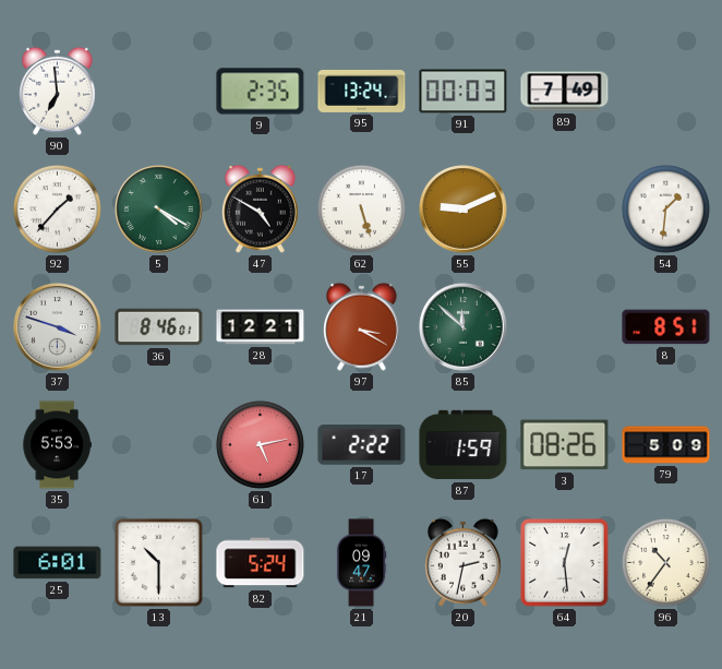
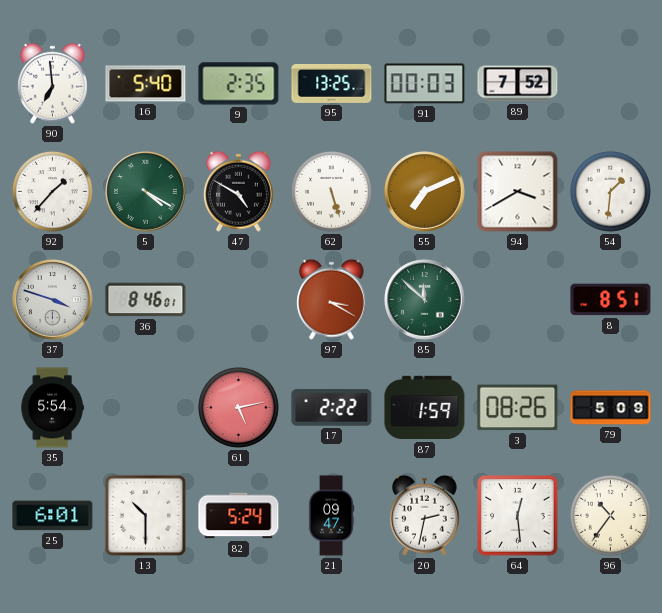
16: none -> 5:40 (146, 84)
95: 13:24 -> 13:25 (332, 83)
89: 7:49 -> 7:52 (518, 84)
55: 9:11 -> 7:11 (425, 192)
94: none -> 3:40 (518, 192)
28: 12:21 -> none (261, 327)
35: 5:53 -> 5:54 (52, 408)
